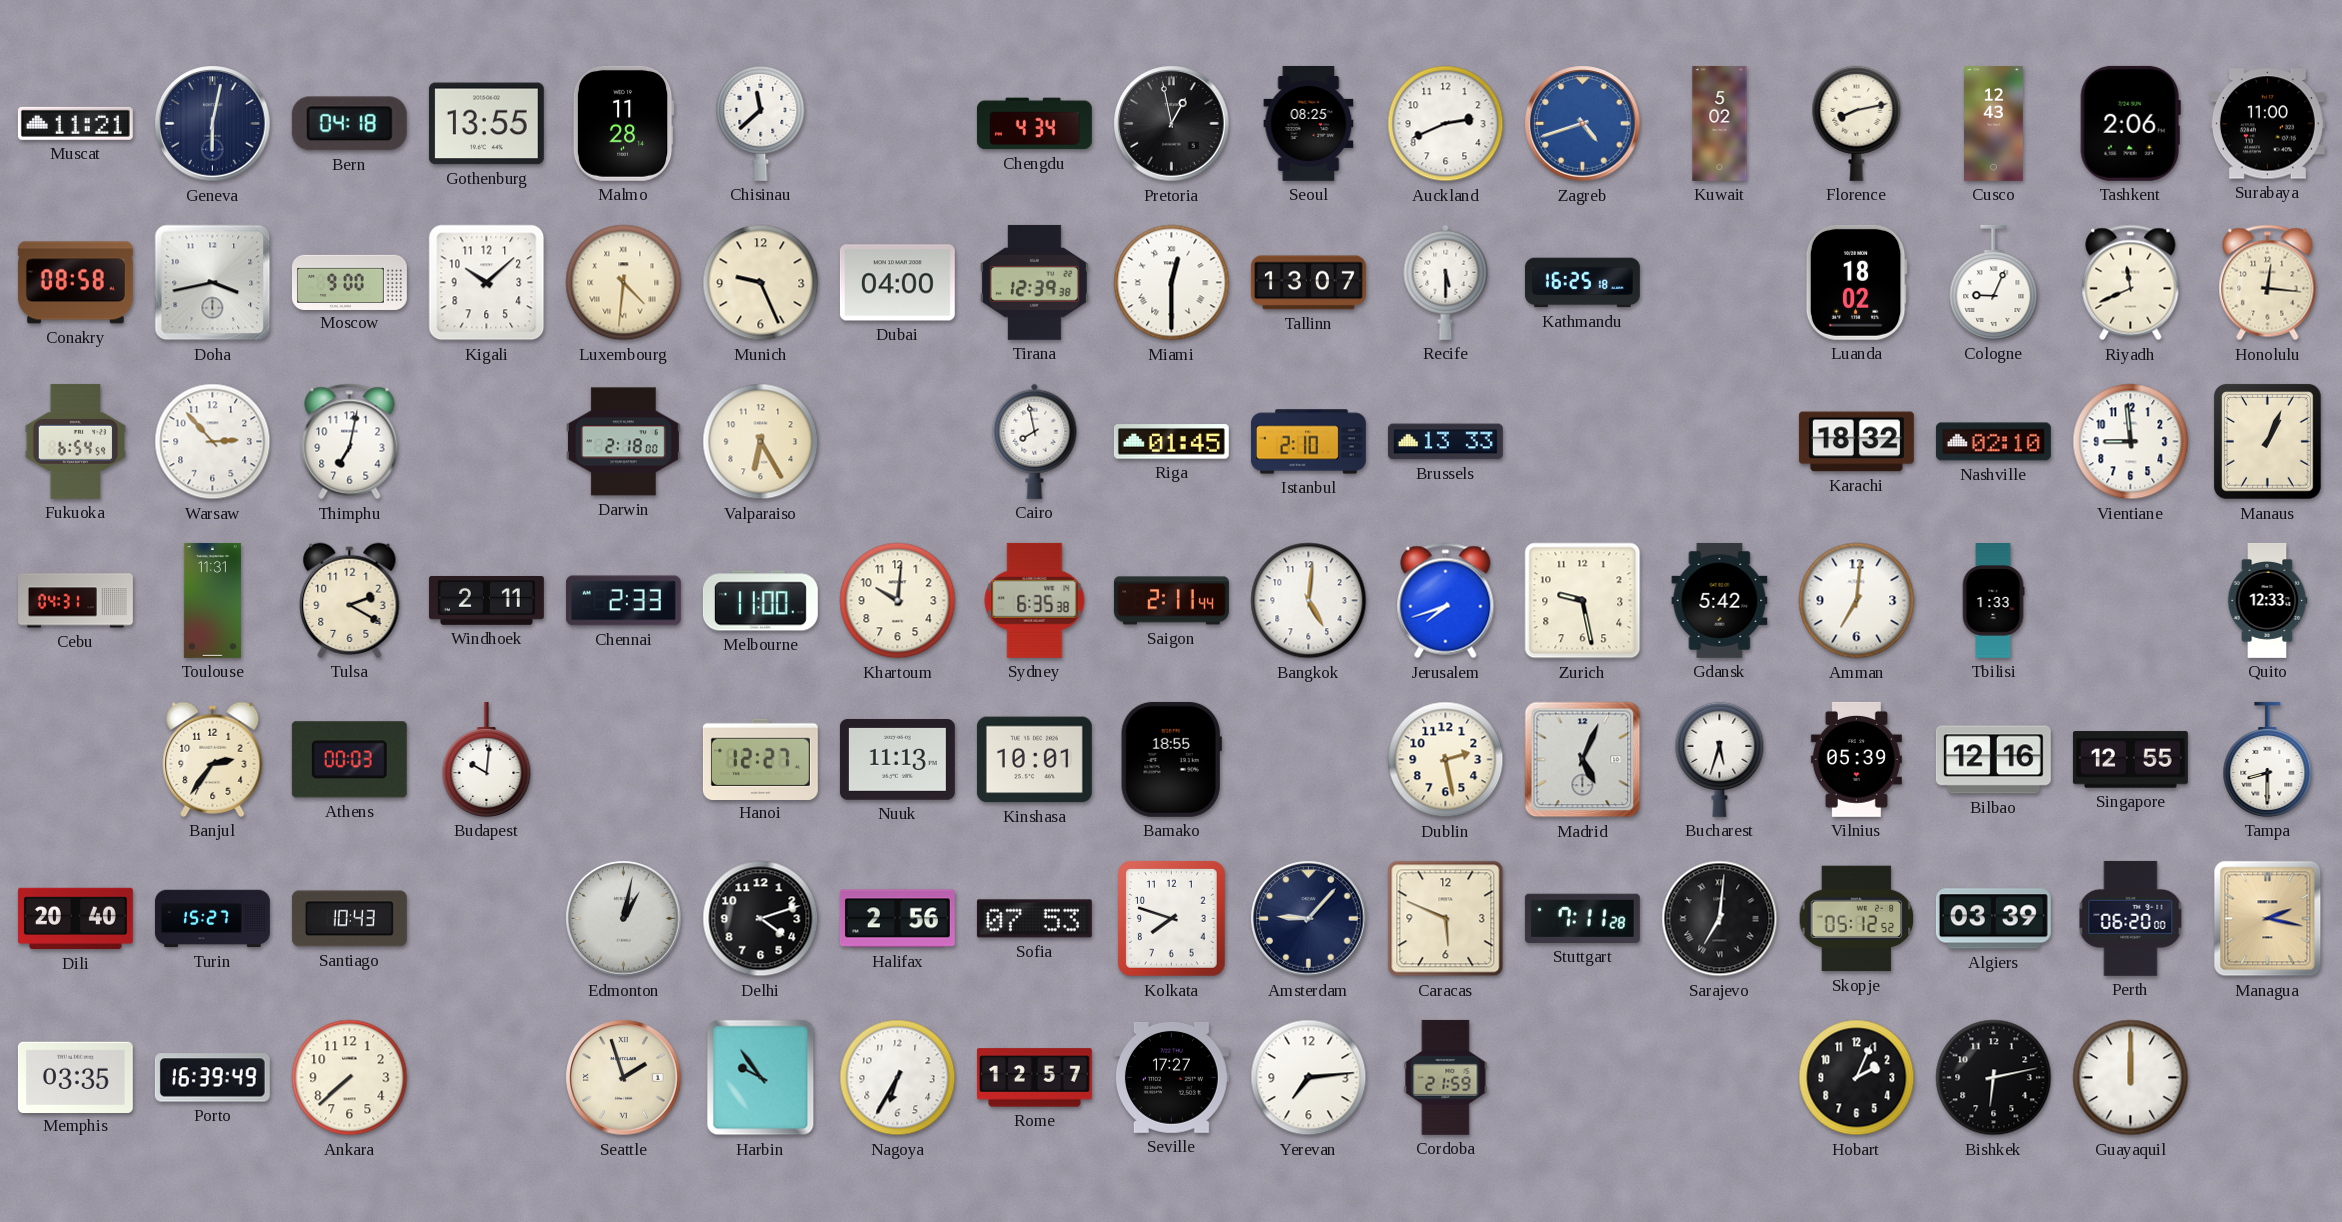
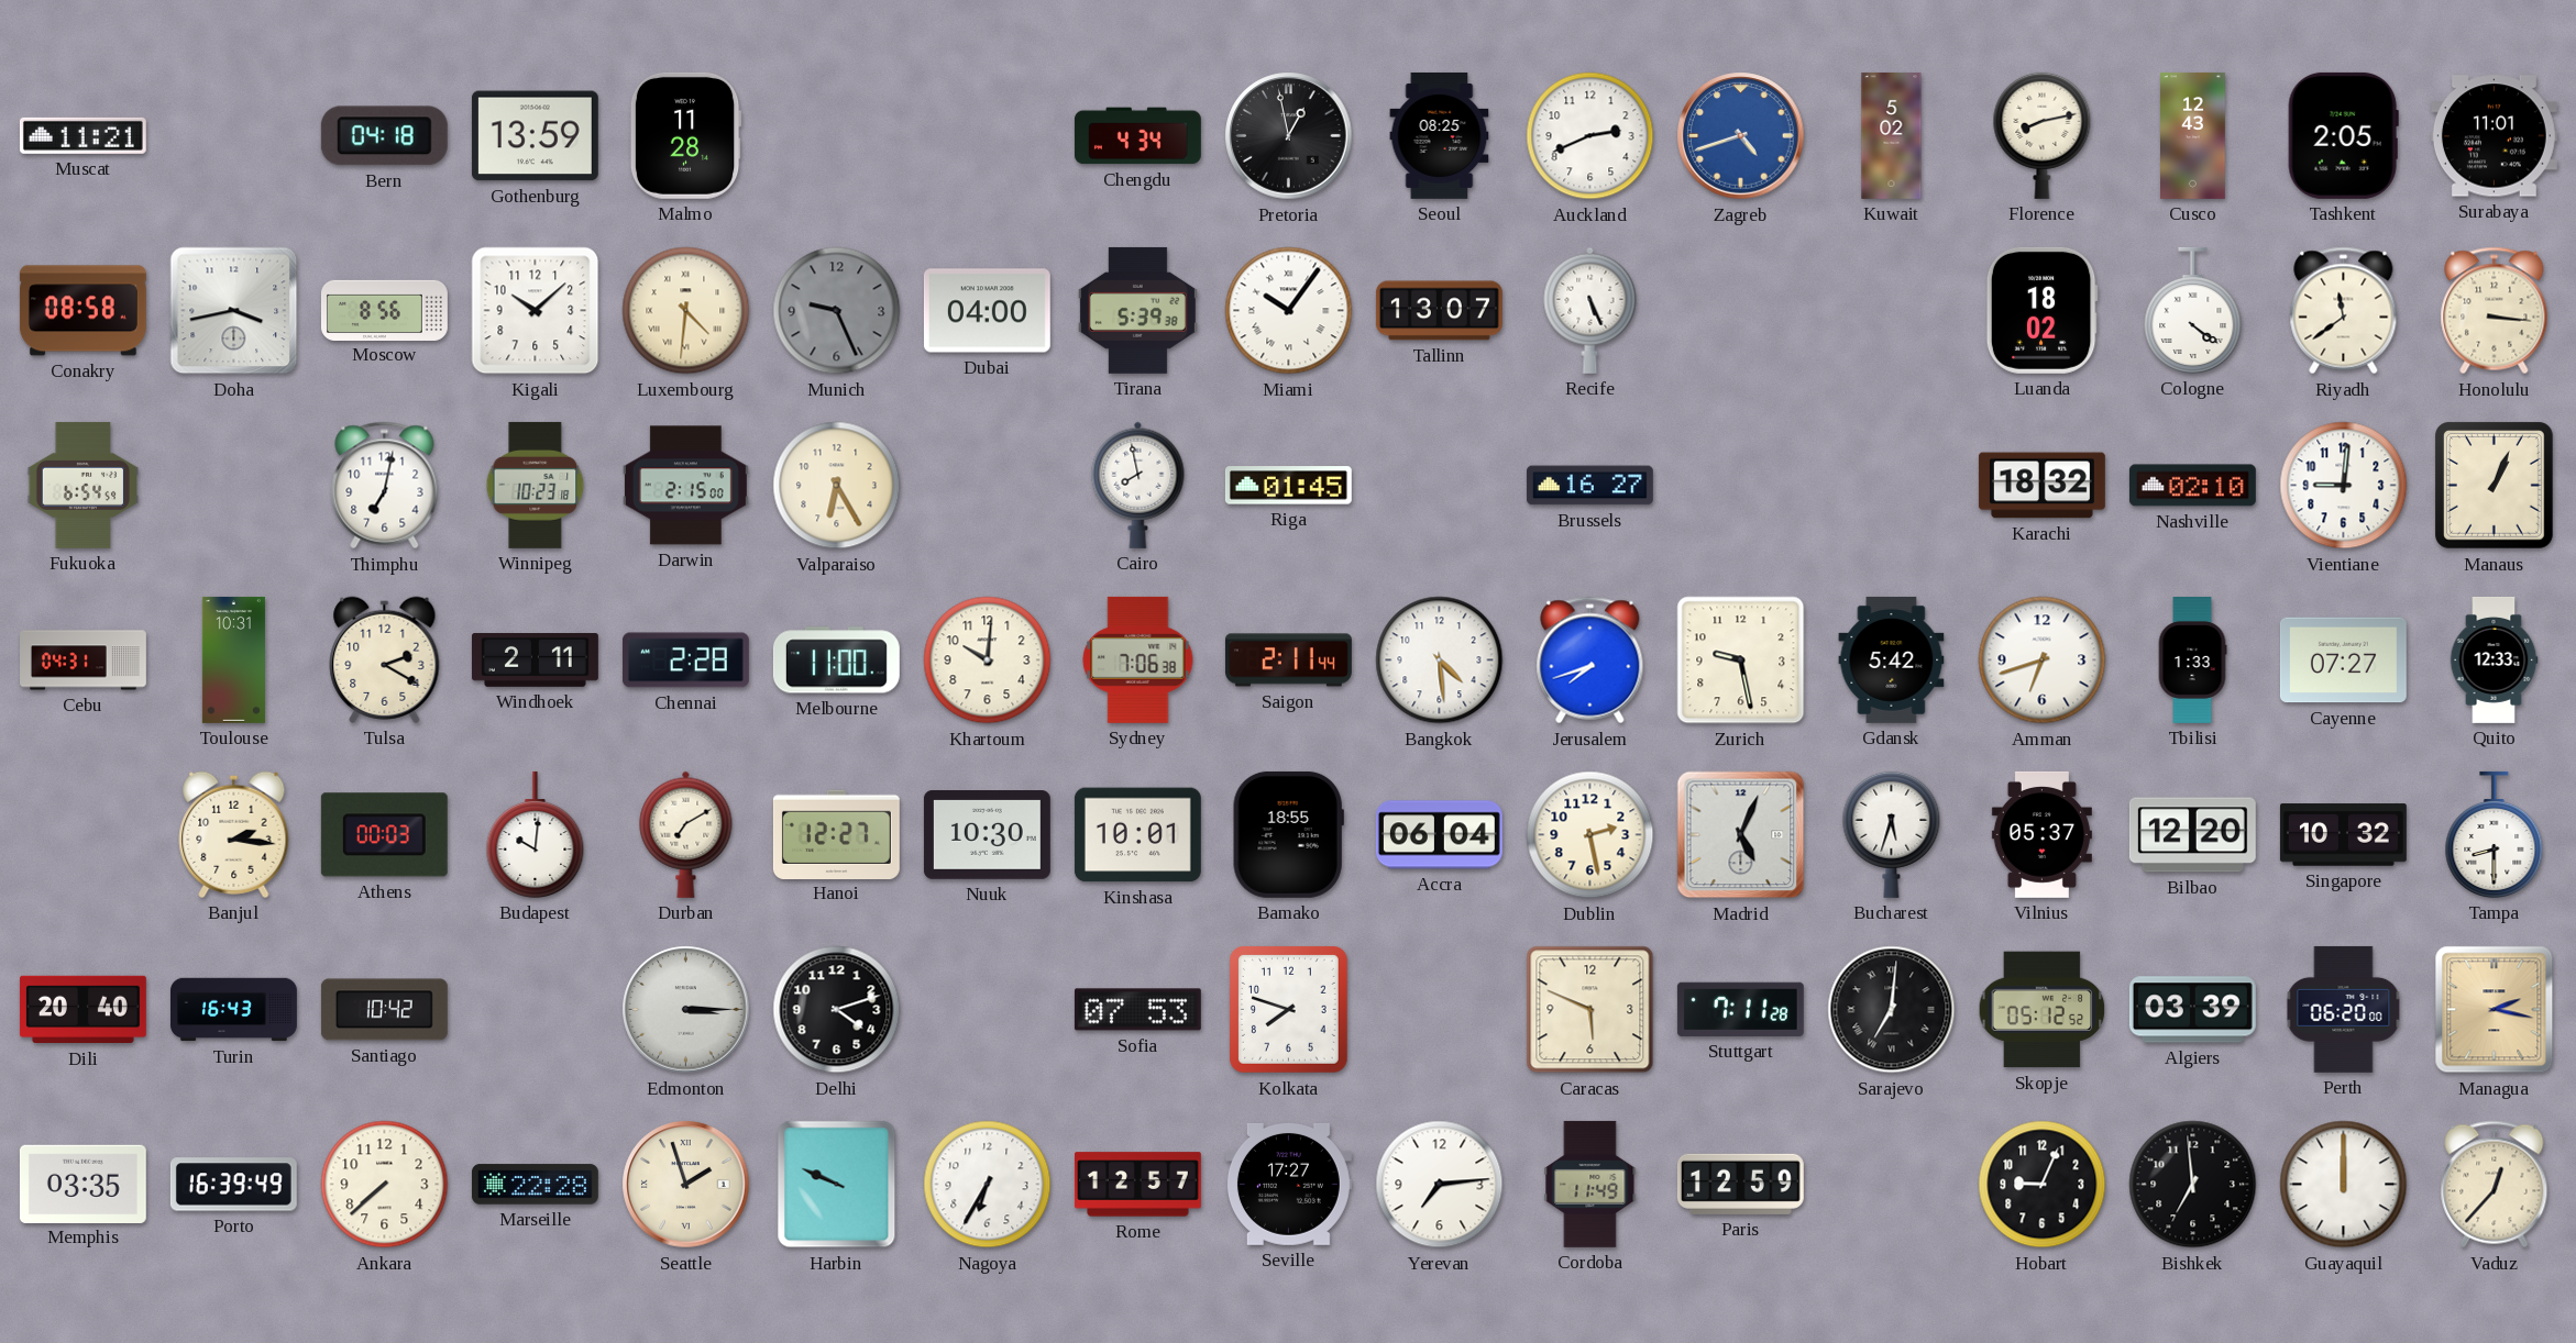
Geneva: 6:02 -> none (213, 124)
Gothenburg: 13:55 -> 13:59 (535, 136)
Chisinau: 11:38 -> none (761, 123)
Tashkent: 2:06 -> 2:05 (2343, 135)
Surabaya: 11:00 -> 11:01 (2494, 136)
Moscow: 9:00 -> 8:56 (384, 310)
Munich dial: cream -> grey (837, 311)
Tirana: 12:39 -> 5:39 (1137, 310)
Miami: 12:30 -> 10:06 (1289, 311)
Recife: 5:30 -> 5:26 (1590, 310)
Kathmandu: 16:25 -> none (1582, 283)
Cologne: 9:04 -> 4:21 (2193, 310)
Riyadh: 11:41 -> 11:39 (2344, 311)
Honolulu: 12:16 -> 3:16 (2495, 311)
Warsaw: 2:53 -> none (213, 442)
Winnipeg: none -> 10:23 (536, 485)
Darwin: 2:18 -> 2:15 (685, 486)
Istanbul: 2:10 -> none (1308, 442)
Brussels: 13:33 -> 16:27 (1589, 486)
Vientiane: 8:59 -> 9:01 (2344, 486)
Toulouse: 11:31 -> 10:31 (233, 659)
Chennai: 2:33 -> 2:28 (685, 661)
Sydney: 6:35 -> 7:06 (1138, 659)
Bangkok: 5:01 -> 4:29 (1440, 661)
Amman: 7:01 -> 6:42 (2043, 661)
Cayenne: none -> 07:27 (2343, 661)
Banjul: 2:36 -> 2:16 (234, 834)
Durban: none -> 7:10 (686, 834)
Nuuk: 11:13 -> 10:30 (987, 835)
Accra: none -> 06:04 (1439, 835)
Vilnius: 05:39 -> 05:37 (2041, 834)
Bilbao: 12:16 -> 12:20 (2192, 835)
Singapore: 12:55 -> 10:32 (2343, 835)
Turin: 15:27 -> 16:43 (234, 1010)
Santiago: 10:43 -> 10:42 (384, 1010)
Edmonton: 1:02 -> 3:15 (686, 1010)
Halifax: 2:56 -> none (897, 919)
Amsterdam: 9:07 -> none (1309, 919)
Marseille: none -> 22:28 (535, 1185)
Harbin: 9:54 -> 9:49 (837, 1185)
Cordoba: 21:59 -> 11:49 (1590, 1184)
Paris: none -> 12:59 (1740, 1184)
Hobart: 2:04 -> 9:04 (2043, 1185)
Bishkek: 6:13 -> 6:59 (2193, 1185)
Vaduz: none -> 12:37 (2495, 1185)
